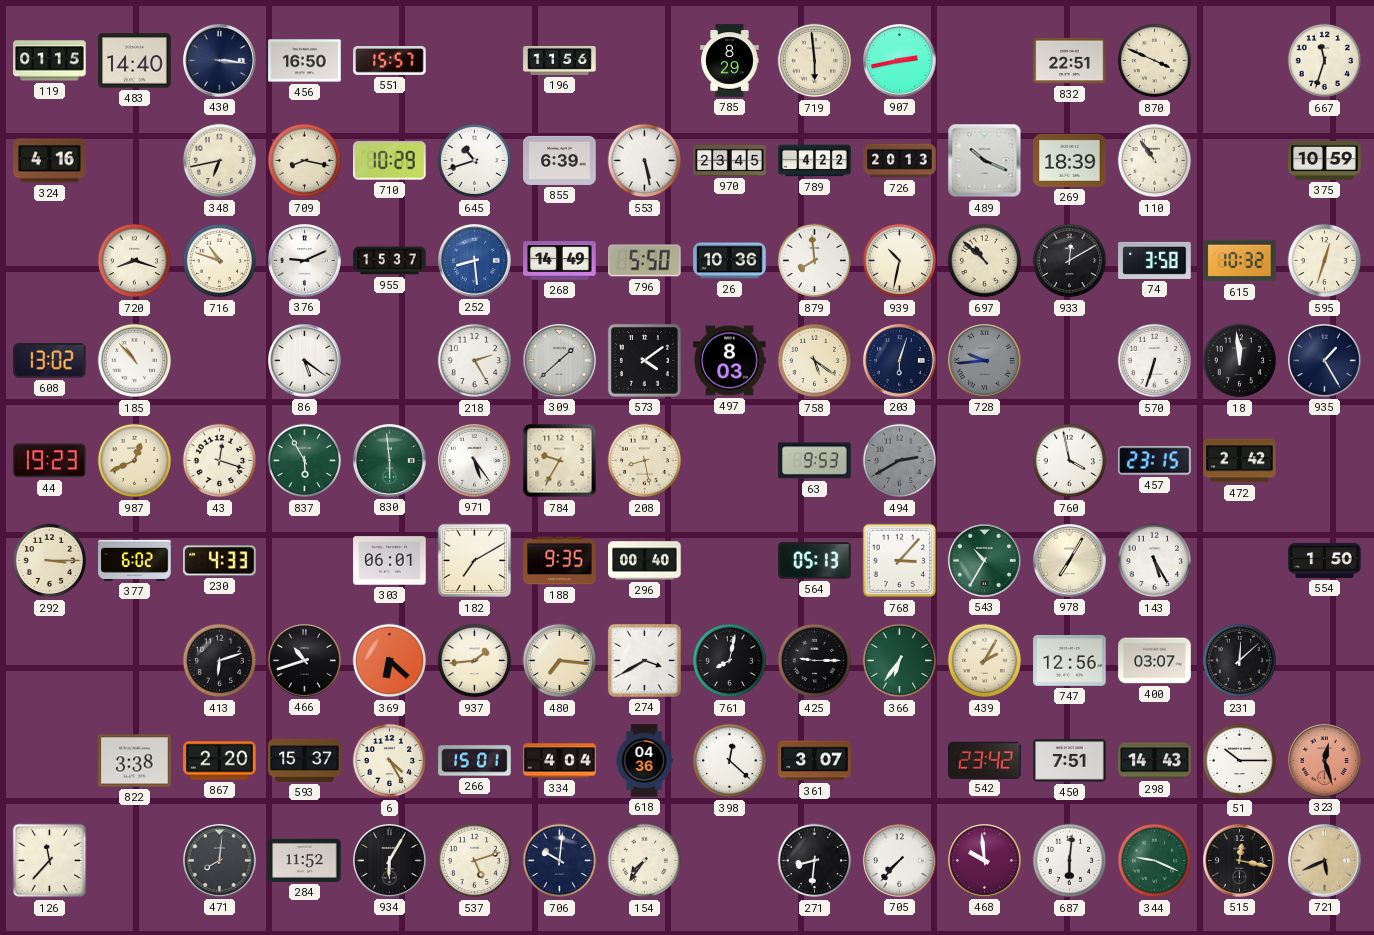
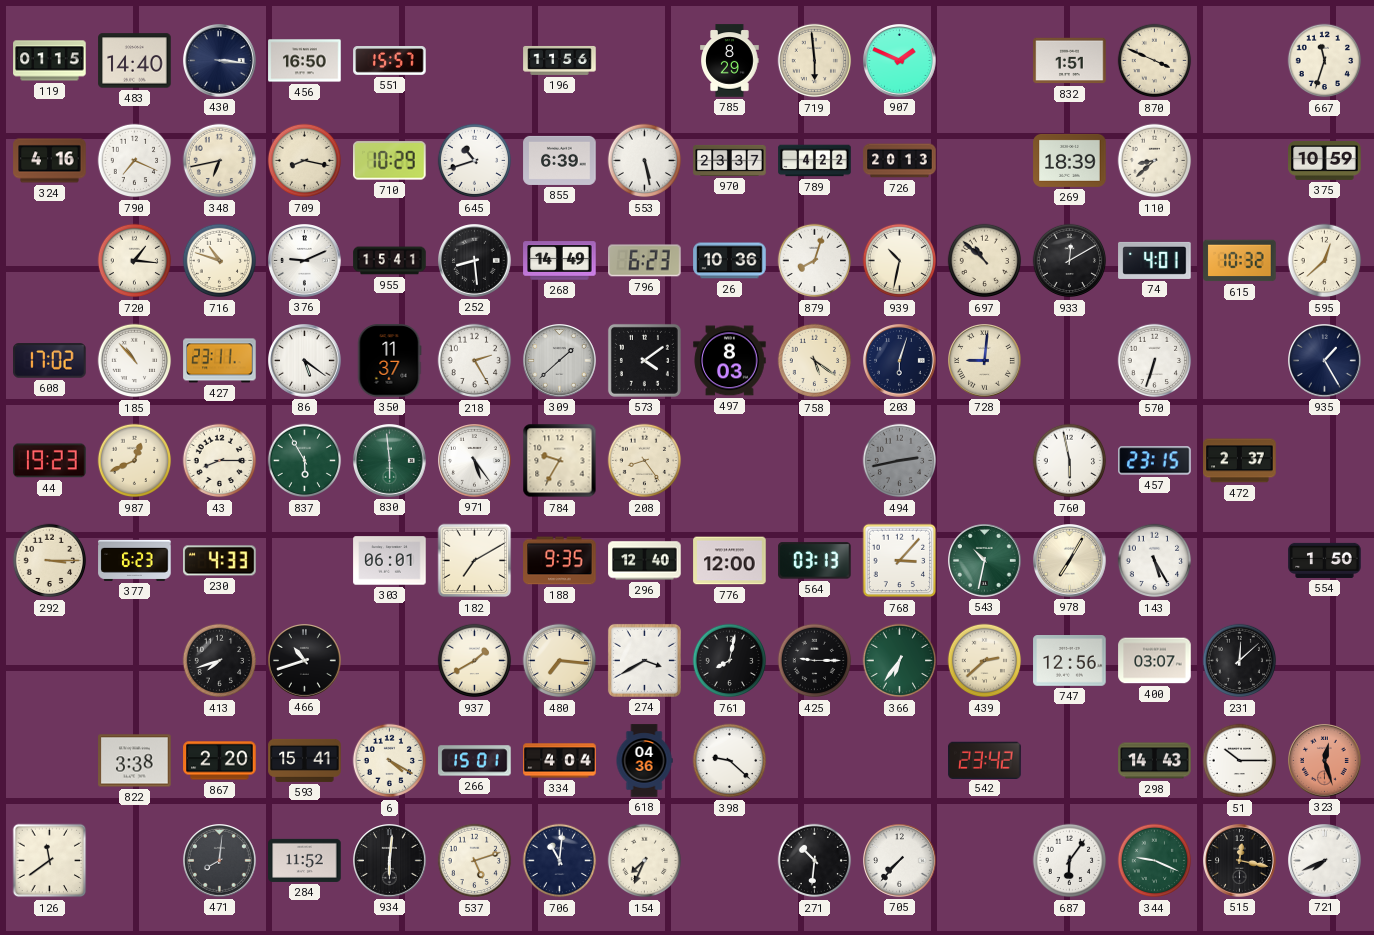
907: 2:43 -> 1:49 (900, 61)
832: 22:51 -> 1:51 (1070, 61)
790: none -> 7:19 (135, 161)
970: 23:45 -> 23:37 (730, 160)
489: 10:19 -> none (985, 161)
110: 10:54 -> 8:38 (1155, 161)
720: 8:18 -> 1:16 (135, 261)
955: 15:37 -> 15:41 (390, 261)
252 dial: blue -> black (475, 261)
796: 5:50 -> 6:23 (645, 261)
879: 7:59 -> 8:03 (815, 261)
74: 3:58 -> 4:01 (1155, 260)
595: 12:33 -> 12:38 (1325, 261)
608: 13:02 -> 17:02 (50, 361)
427: none -> 23:11 (220, 361)
350: none -> 11:37 (389, 361)
728: 9:44 -> 9:01 (985, 361)
728 dial: grey -> cream (985, 361)
18: 11:59 -> none (1240, 361)
43: 12:18 -> 8:15 (220, 461)
208: 8:28 -> 8:24 (645, 461)
63: 9:53 -> none (815, 461)
494: 2:40 -> 2:43 (900, 461)
760: 3:58 -> 5:58 (1070, 461)
472: 2:42 -> 2:37 (1240, 461)
377: 6:02 -> 6:23 (135, 560)
296: 00:40 -> 12:40 (645, 561)
776: none -> 12:00 (730, 561)
564: 05:13 -> 03:13 (815, 561)
543: 10:35 -> 10:32 (985, 561)
413: 6:12 -> 7:42 (220, 661)
369: 6:22 -> none (390, 661)
937: 1:44 -> 1:40 (475, 661)
439: 2:05 -> 2:38 (985, 661)
593: 15:37 -> 15:41 (305, 760)
6: 4:25 -> 4:20 (390, 761)
398: 12:22 -> 9:22 (730, 761)
361: 3:07 -> none (815, 761)
450: 7:51 -> none (1070, 761)
126: 11:37 -> 11:39 (50, 861)
934: 6:05 -> 6:01 (390, 861)
706: 10:01 -> 11:01 (560, 861)
154: 7:36 -> 7:34 (645, 861)
271: 8:31 -> 10:31 (815, 861)
468: 9:59 -> none (985, 861)
687: 6:01 -> 6:06 (1070, 861)
721: 5:41 -> 7:41 (1325, 861)
721 dial: champagne -> white (1325, 861)
